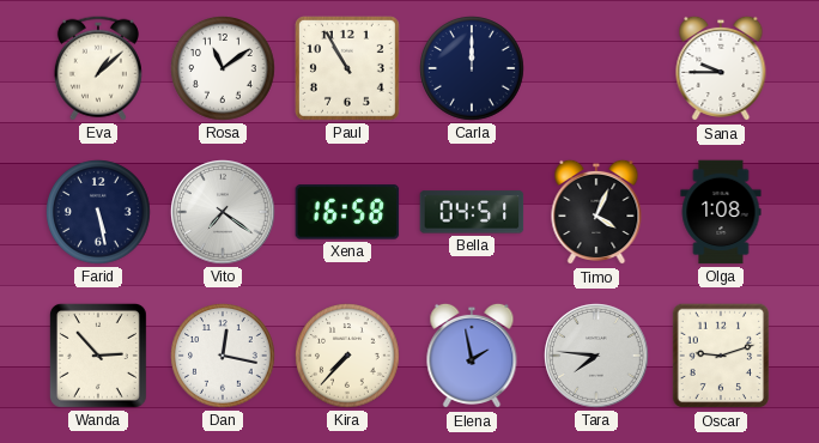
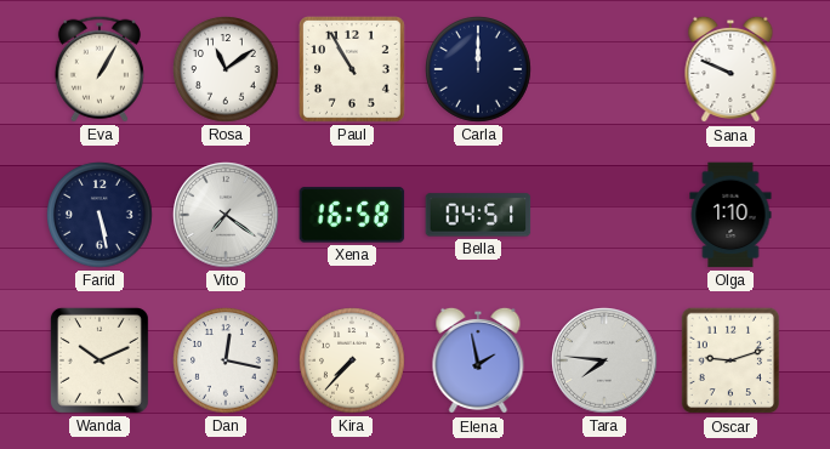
Eva: 1:08 -> 1:05 (100, 69)
Sana: 9:45 -> 9:49 (730, 69)
Timo: 4:04 -> none (596, 212)
Olga: 1:08 -> 1:10 (730, 215)
Wanda: 2:53 -> 10:11 (100, 360)
